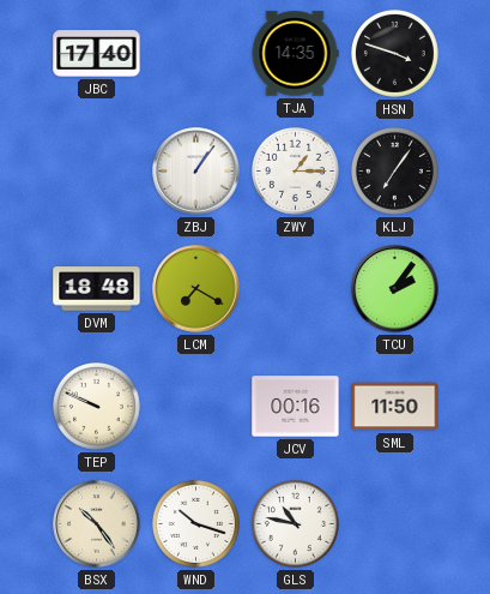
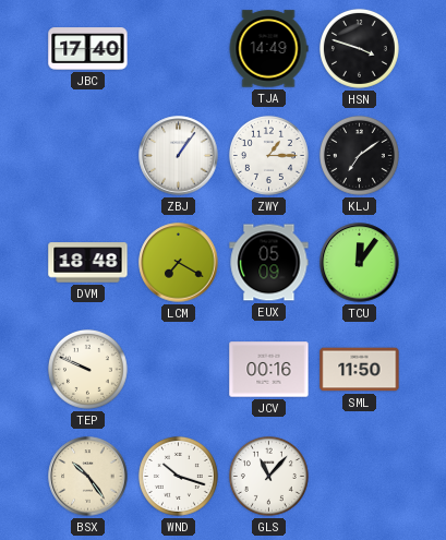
TJA: 14:35 -> 14:49 (268, 49)
KLJ: 7:06 -> 7:09 (359, 155)
EUX: none -> 05:09 (269, 263)
TCU: 2:06 -> 12:06 (360, 263)
GLS: 10:47 -> 11:07 (268, 476)
